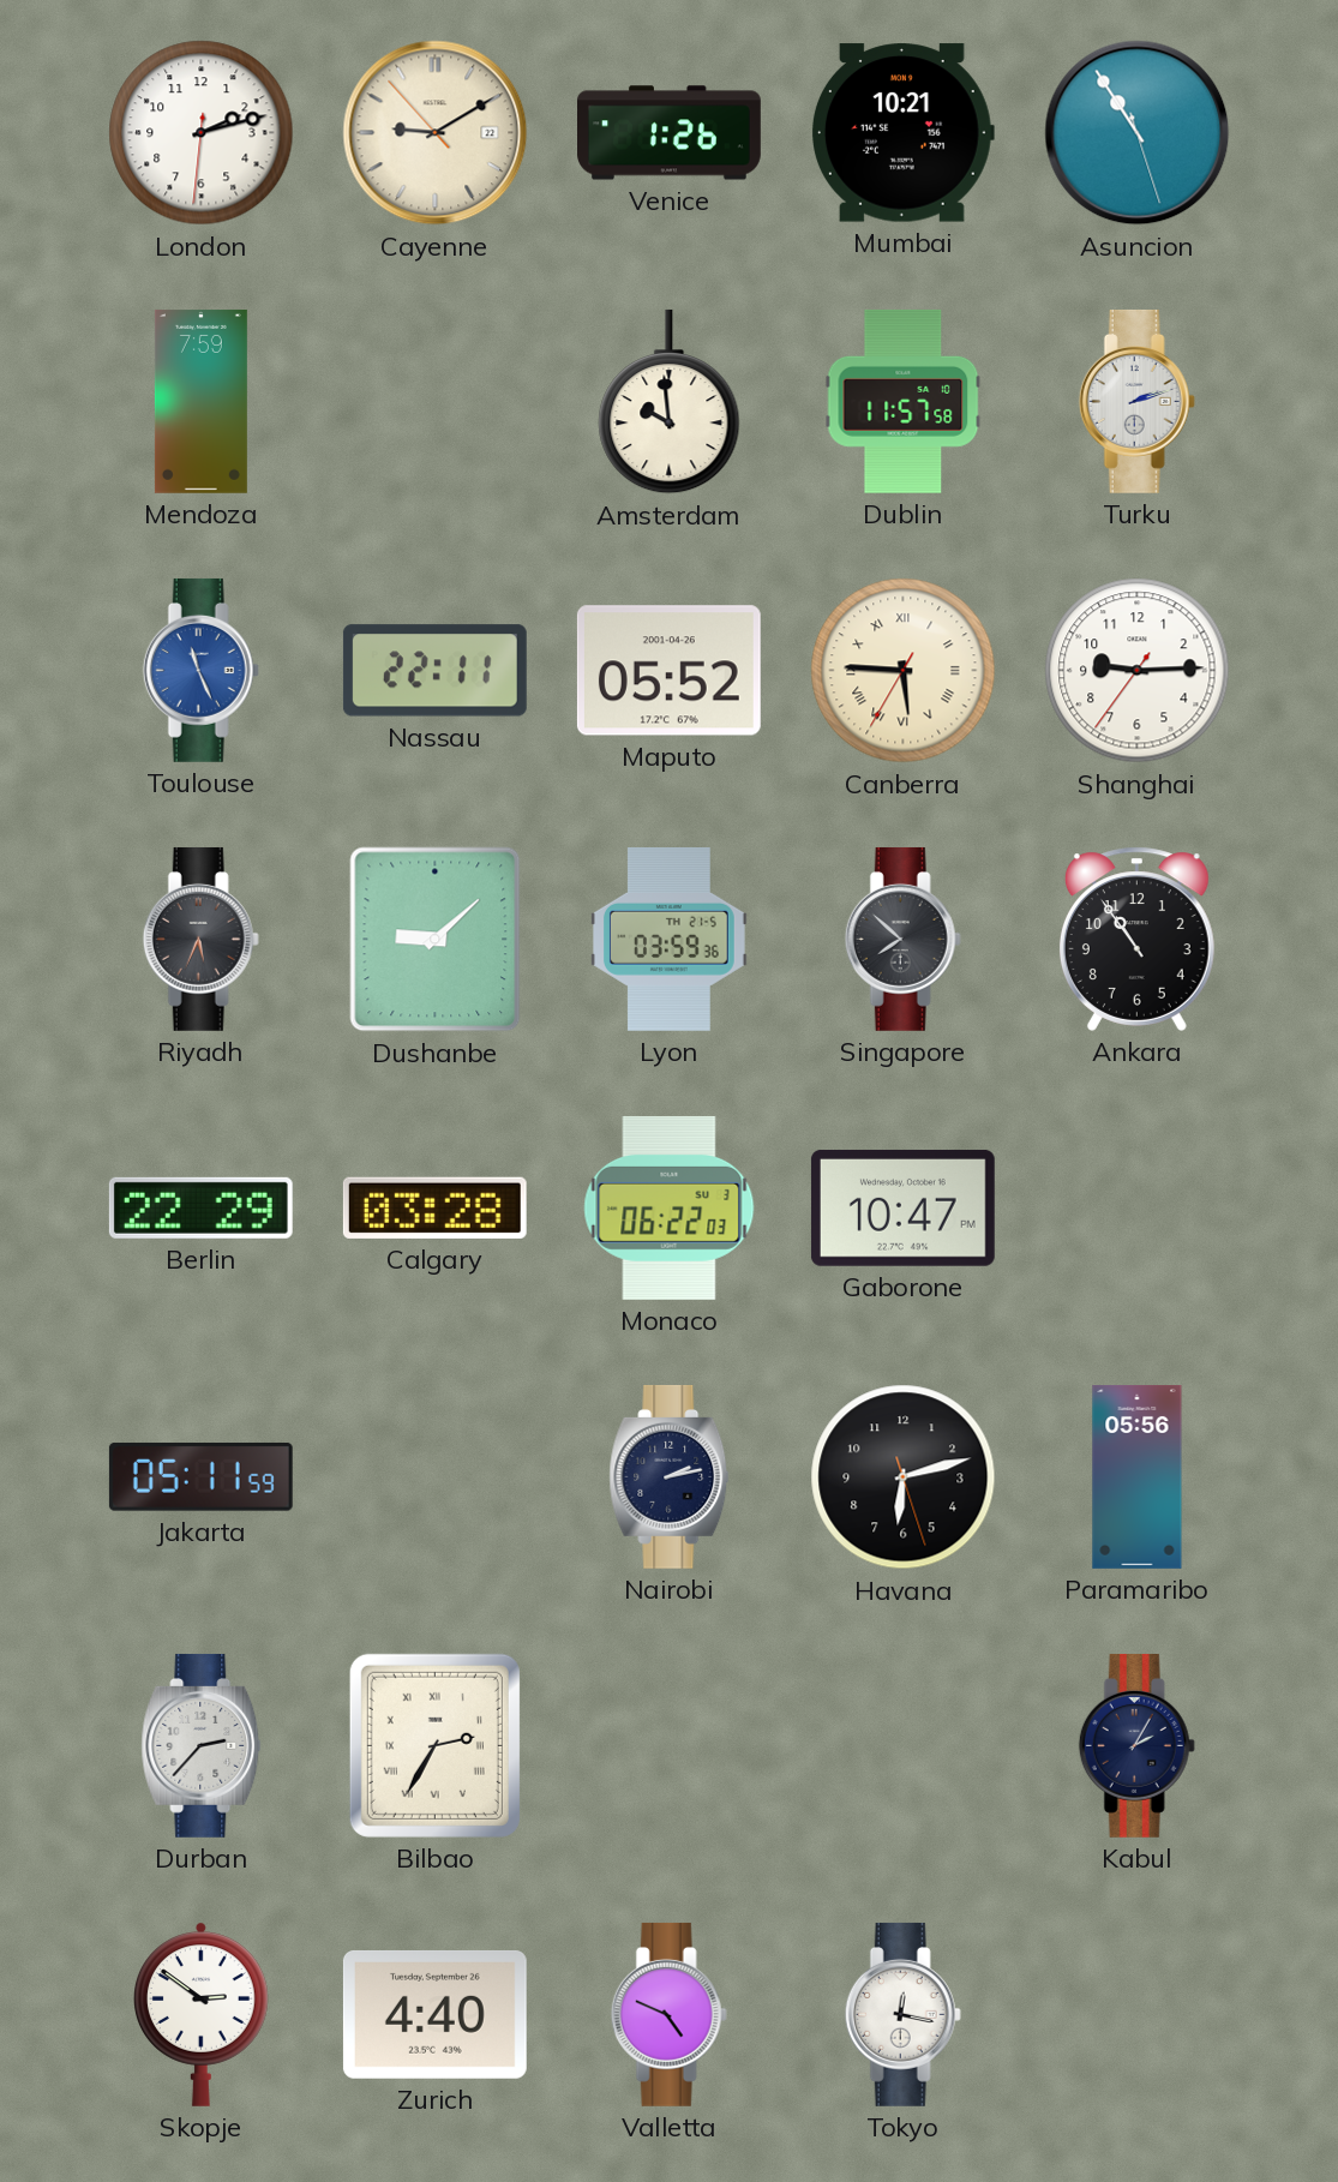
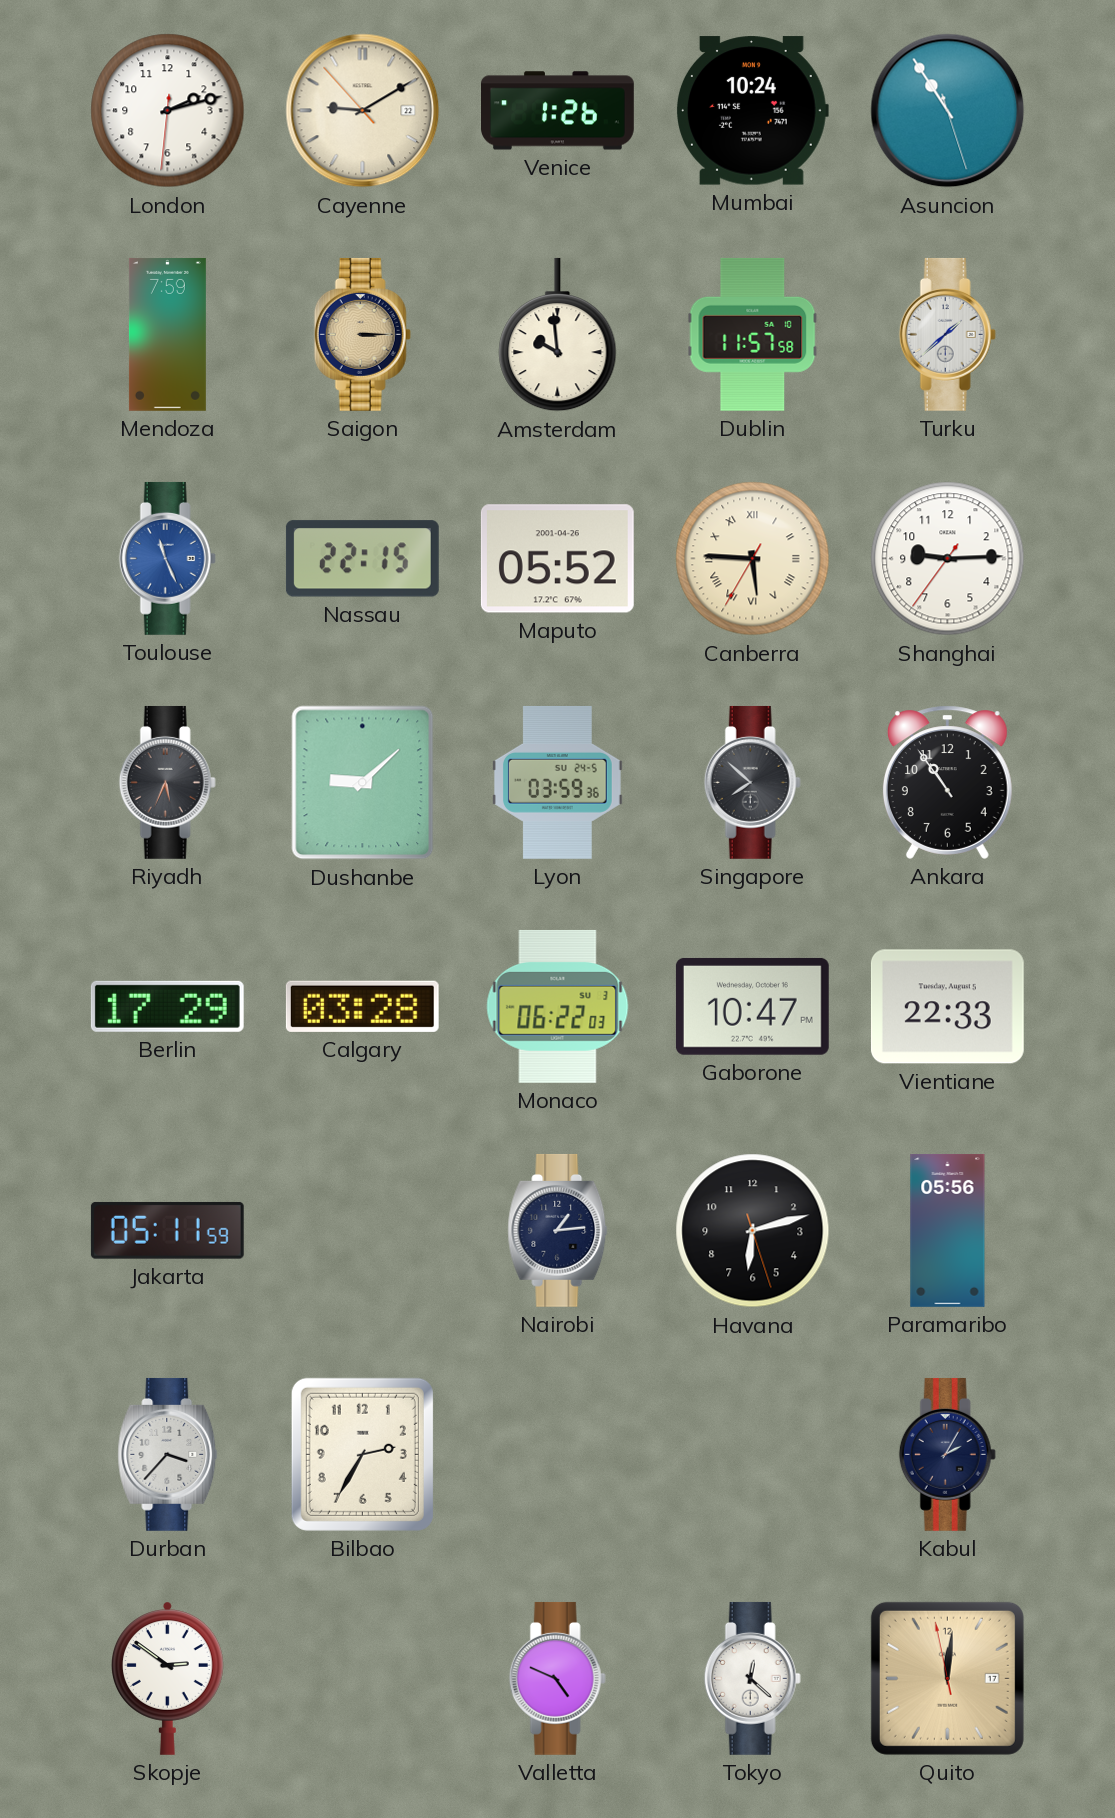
Mumbai: 10:21 -> 10:24 (752, 111)
Saigon: none -> 3:15 (362, 334)
Turku: 2:12 -> 1:38 (947, 334)
Nassau: 22:11 -> 22:15 (362, 559)
Lyon date: TH 21-5 -> SU 24-5 (557, 782)
Berlin: 22:29 -> 17:29 (167, 1006)
Vientiane: none -> 22:33 (947, 1007)
Nairobi: 2:13 -> 1:14 (558, 1230)
Durban: 2:37 -> 3:37 (168, 1454)
Bilbao numerals: Roman -> Arabic (362, 1454)
Zurich: 4:40 -> none (434, 2014)
Tokyo: 12:17 -> 12:22 (752, 1678)
Quito: none -> 12:00 (947, 1678)
